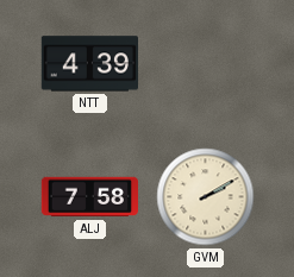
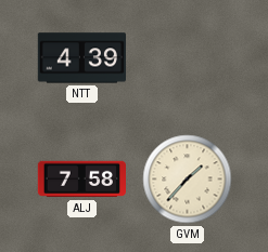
GVM: 2:10 -> 1:37 (188, 180)
